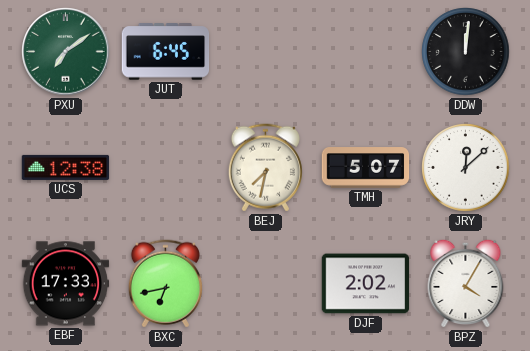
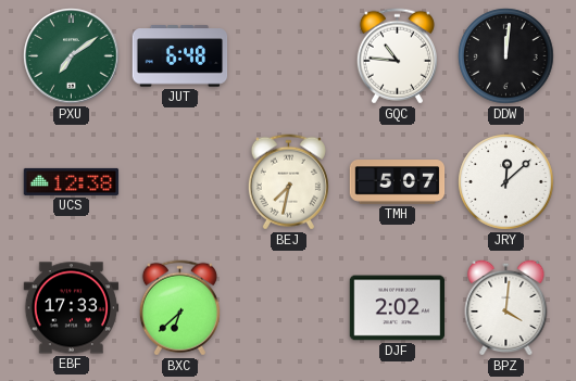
JUT: 6:45 -> 6:48 (180, 56)
GQC: none -> 10:46 (397, 56)
BXC: 6:43 -> 6:38 (179, 308)
BPZ: 4:05 -> 4:01 (506, 307)
